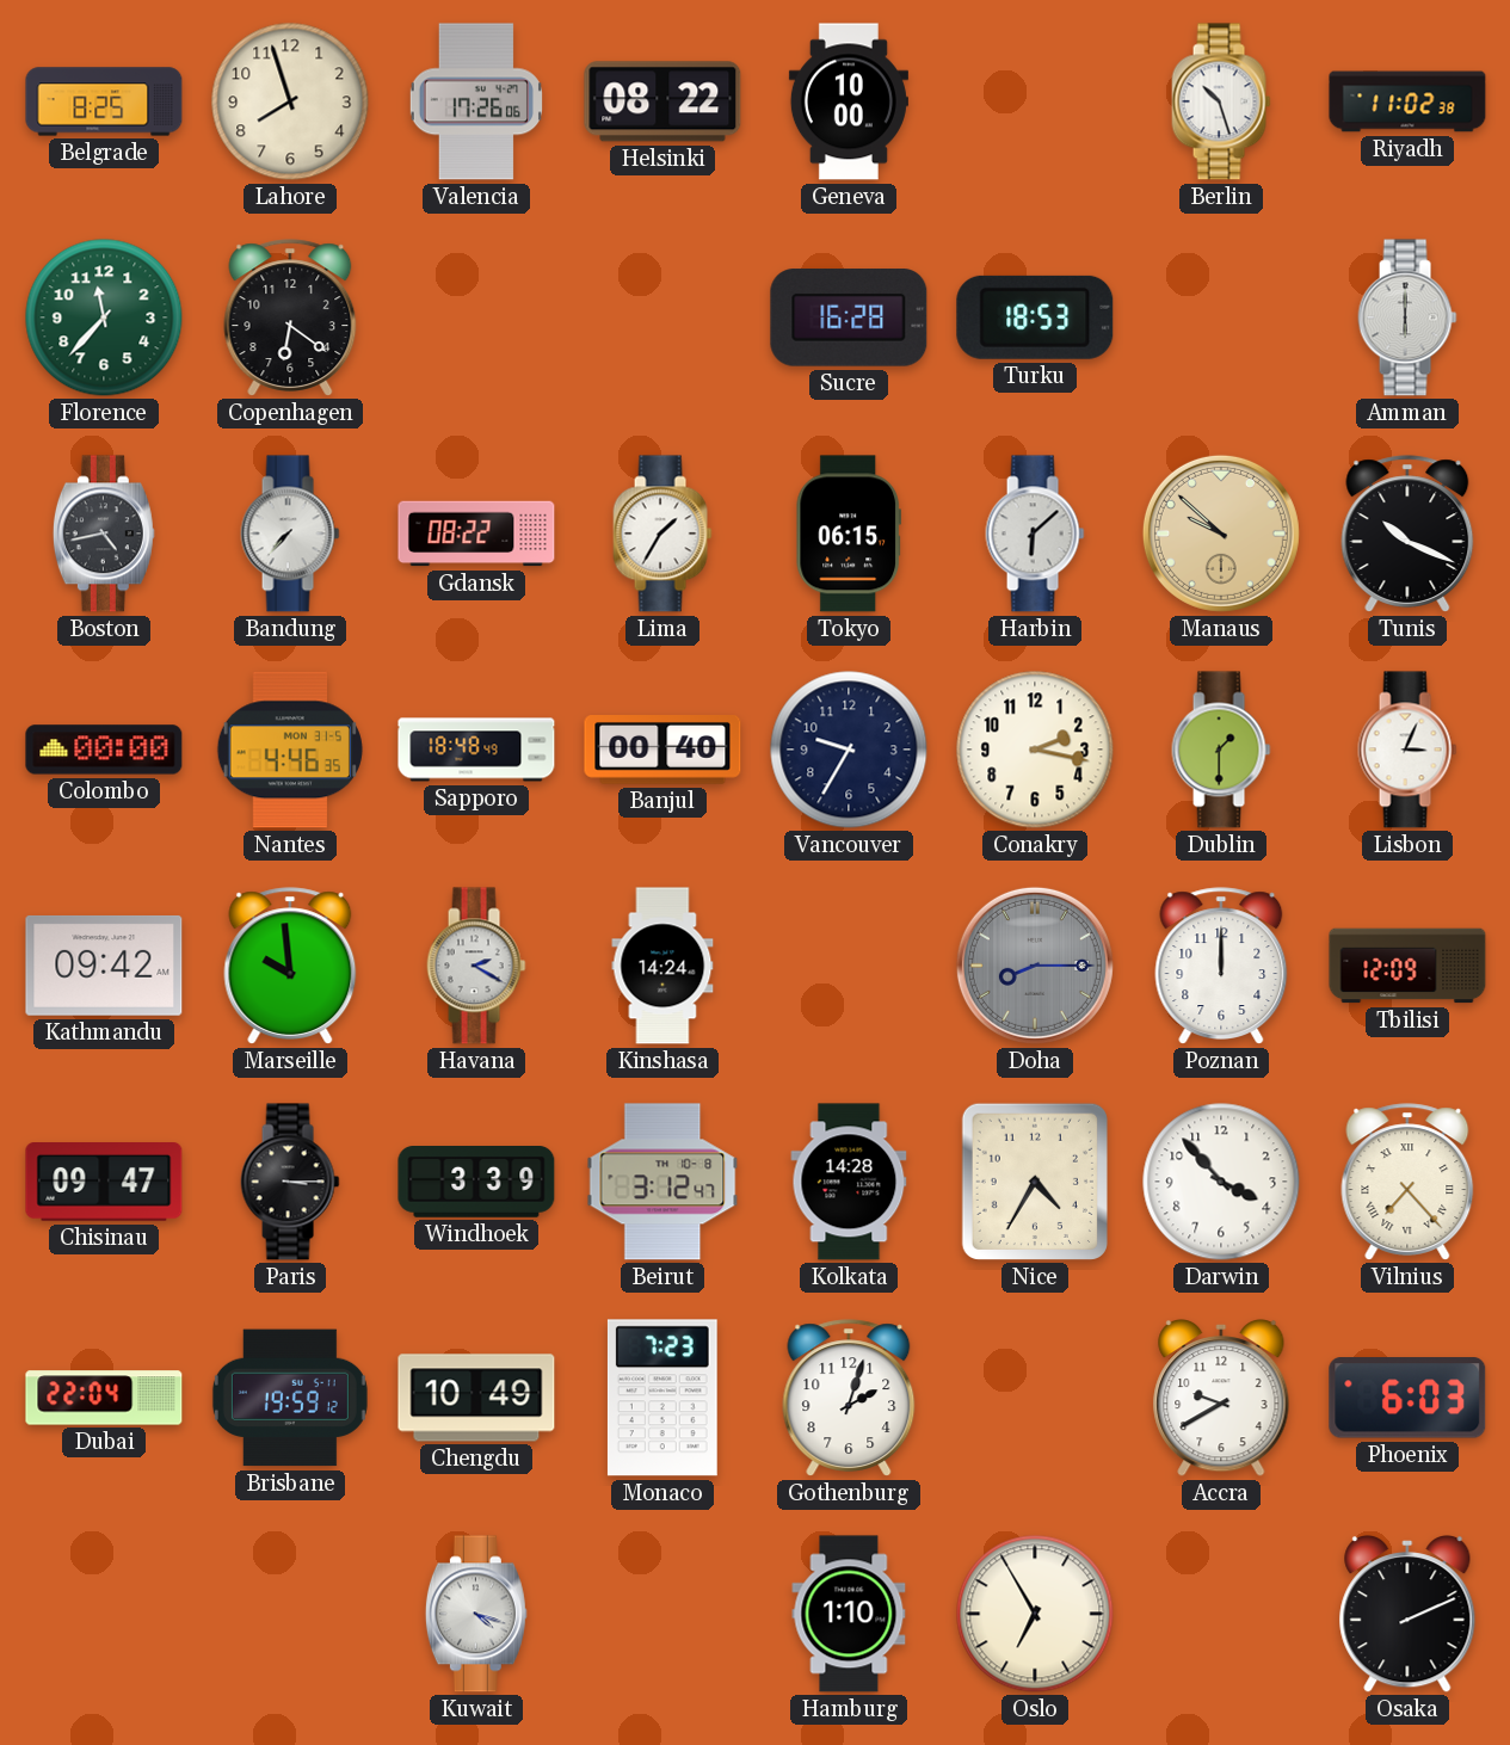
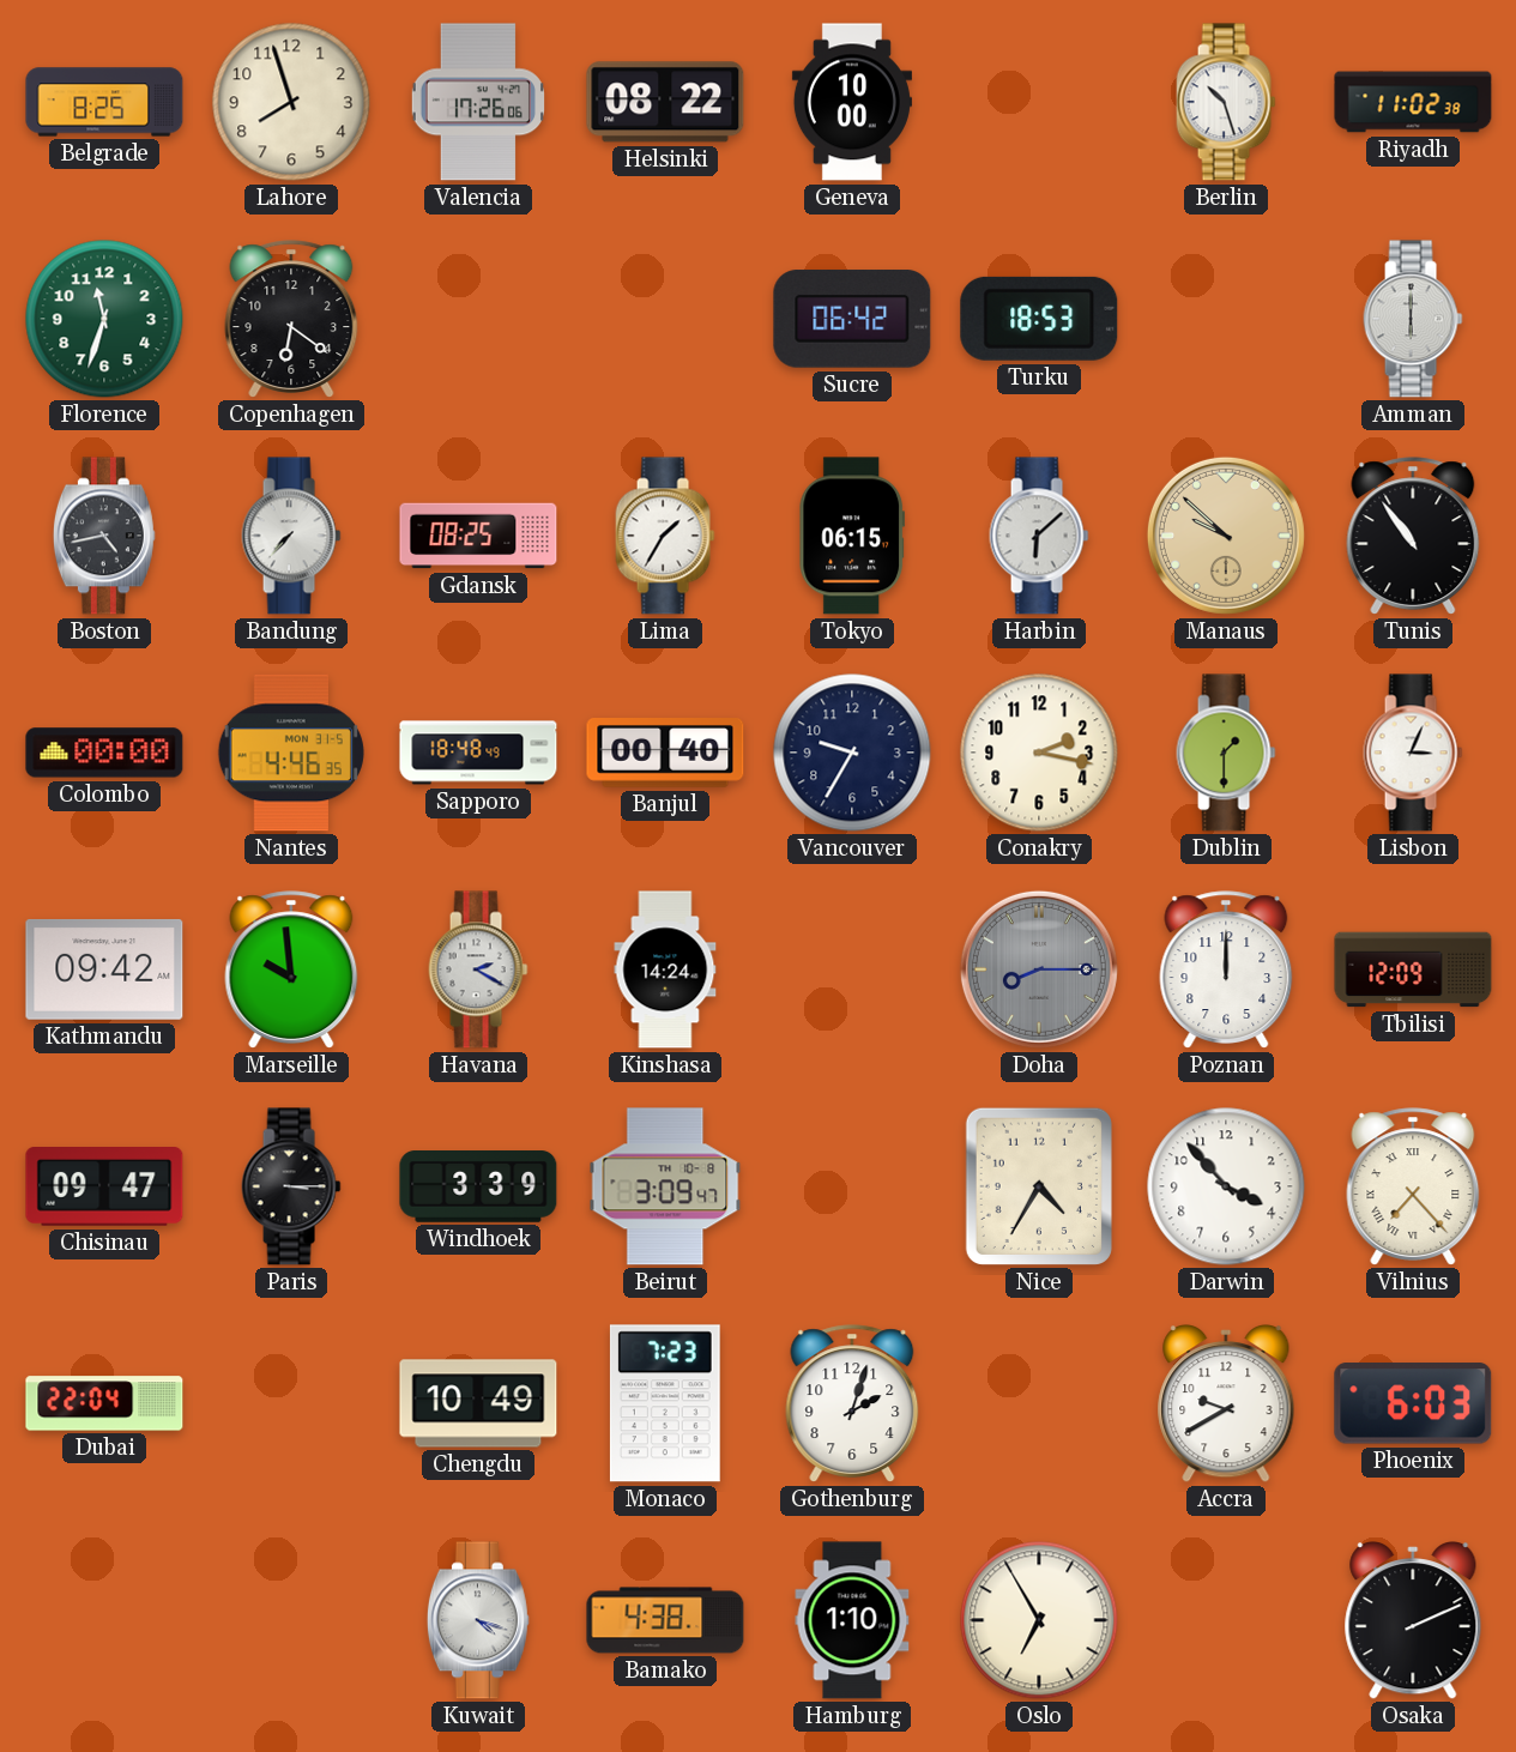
Florence: 11:37 -> 11:33 (104, 319)
Sucre: 16:28 -> 06:42 (852, 319)
Gdansk: 08:22 -> 08:25 (478, 536)
Tunis: 10:19 -> 10:54 (1413, 536)
Beirut: 3:12 -> 3:09 (665, 1186)
Kolkata: 14:28 -> none (849, 1182)
Brisbane: 19:59 -> none (290, 1398)
Bamako: none -> 4:38 (665, 1620)
